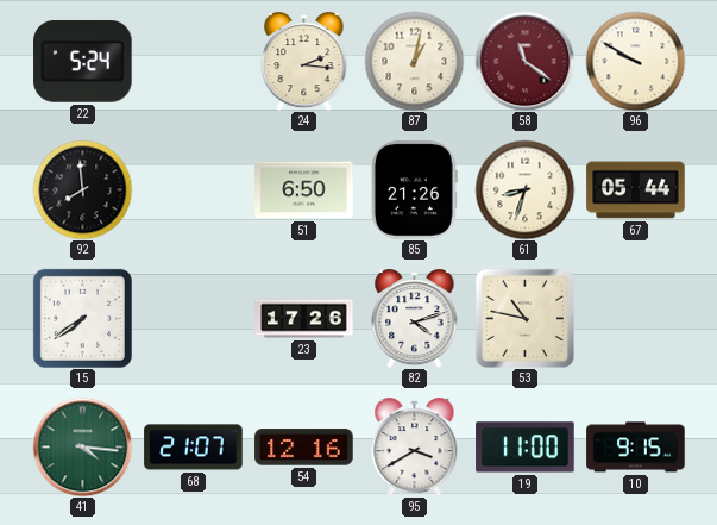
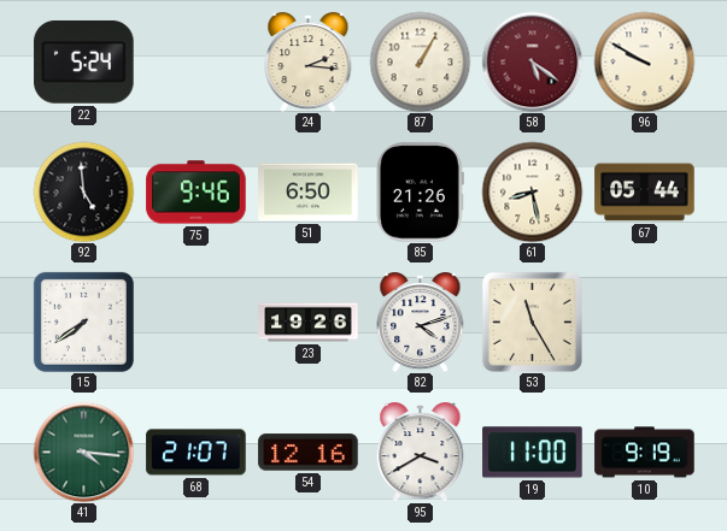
87: 1:02 -> 1:05 (420, 61)
58: 11:21 -> 5:21 (532, 61)
92: 7:59 -> 4:59 (83, 191)
75: none -> 9:46 (197, 193)
61: 8:33 -> 8:28 (532, 191)
23: 17:26 -> 19:26 (309, 323)
53: 10:47 -> 11:25 (532, 321)
10: 9:15 -> 9:19 (645, 453)
